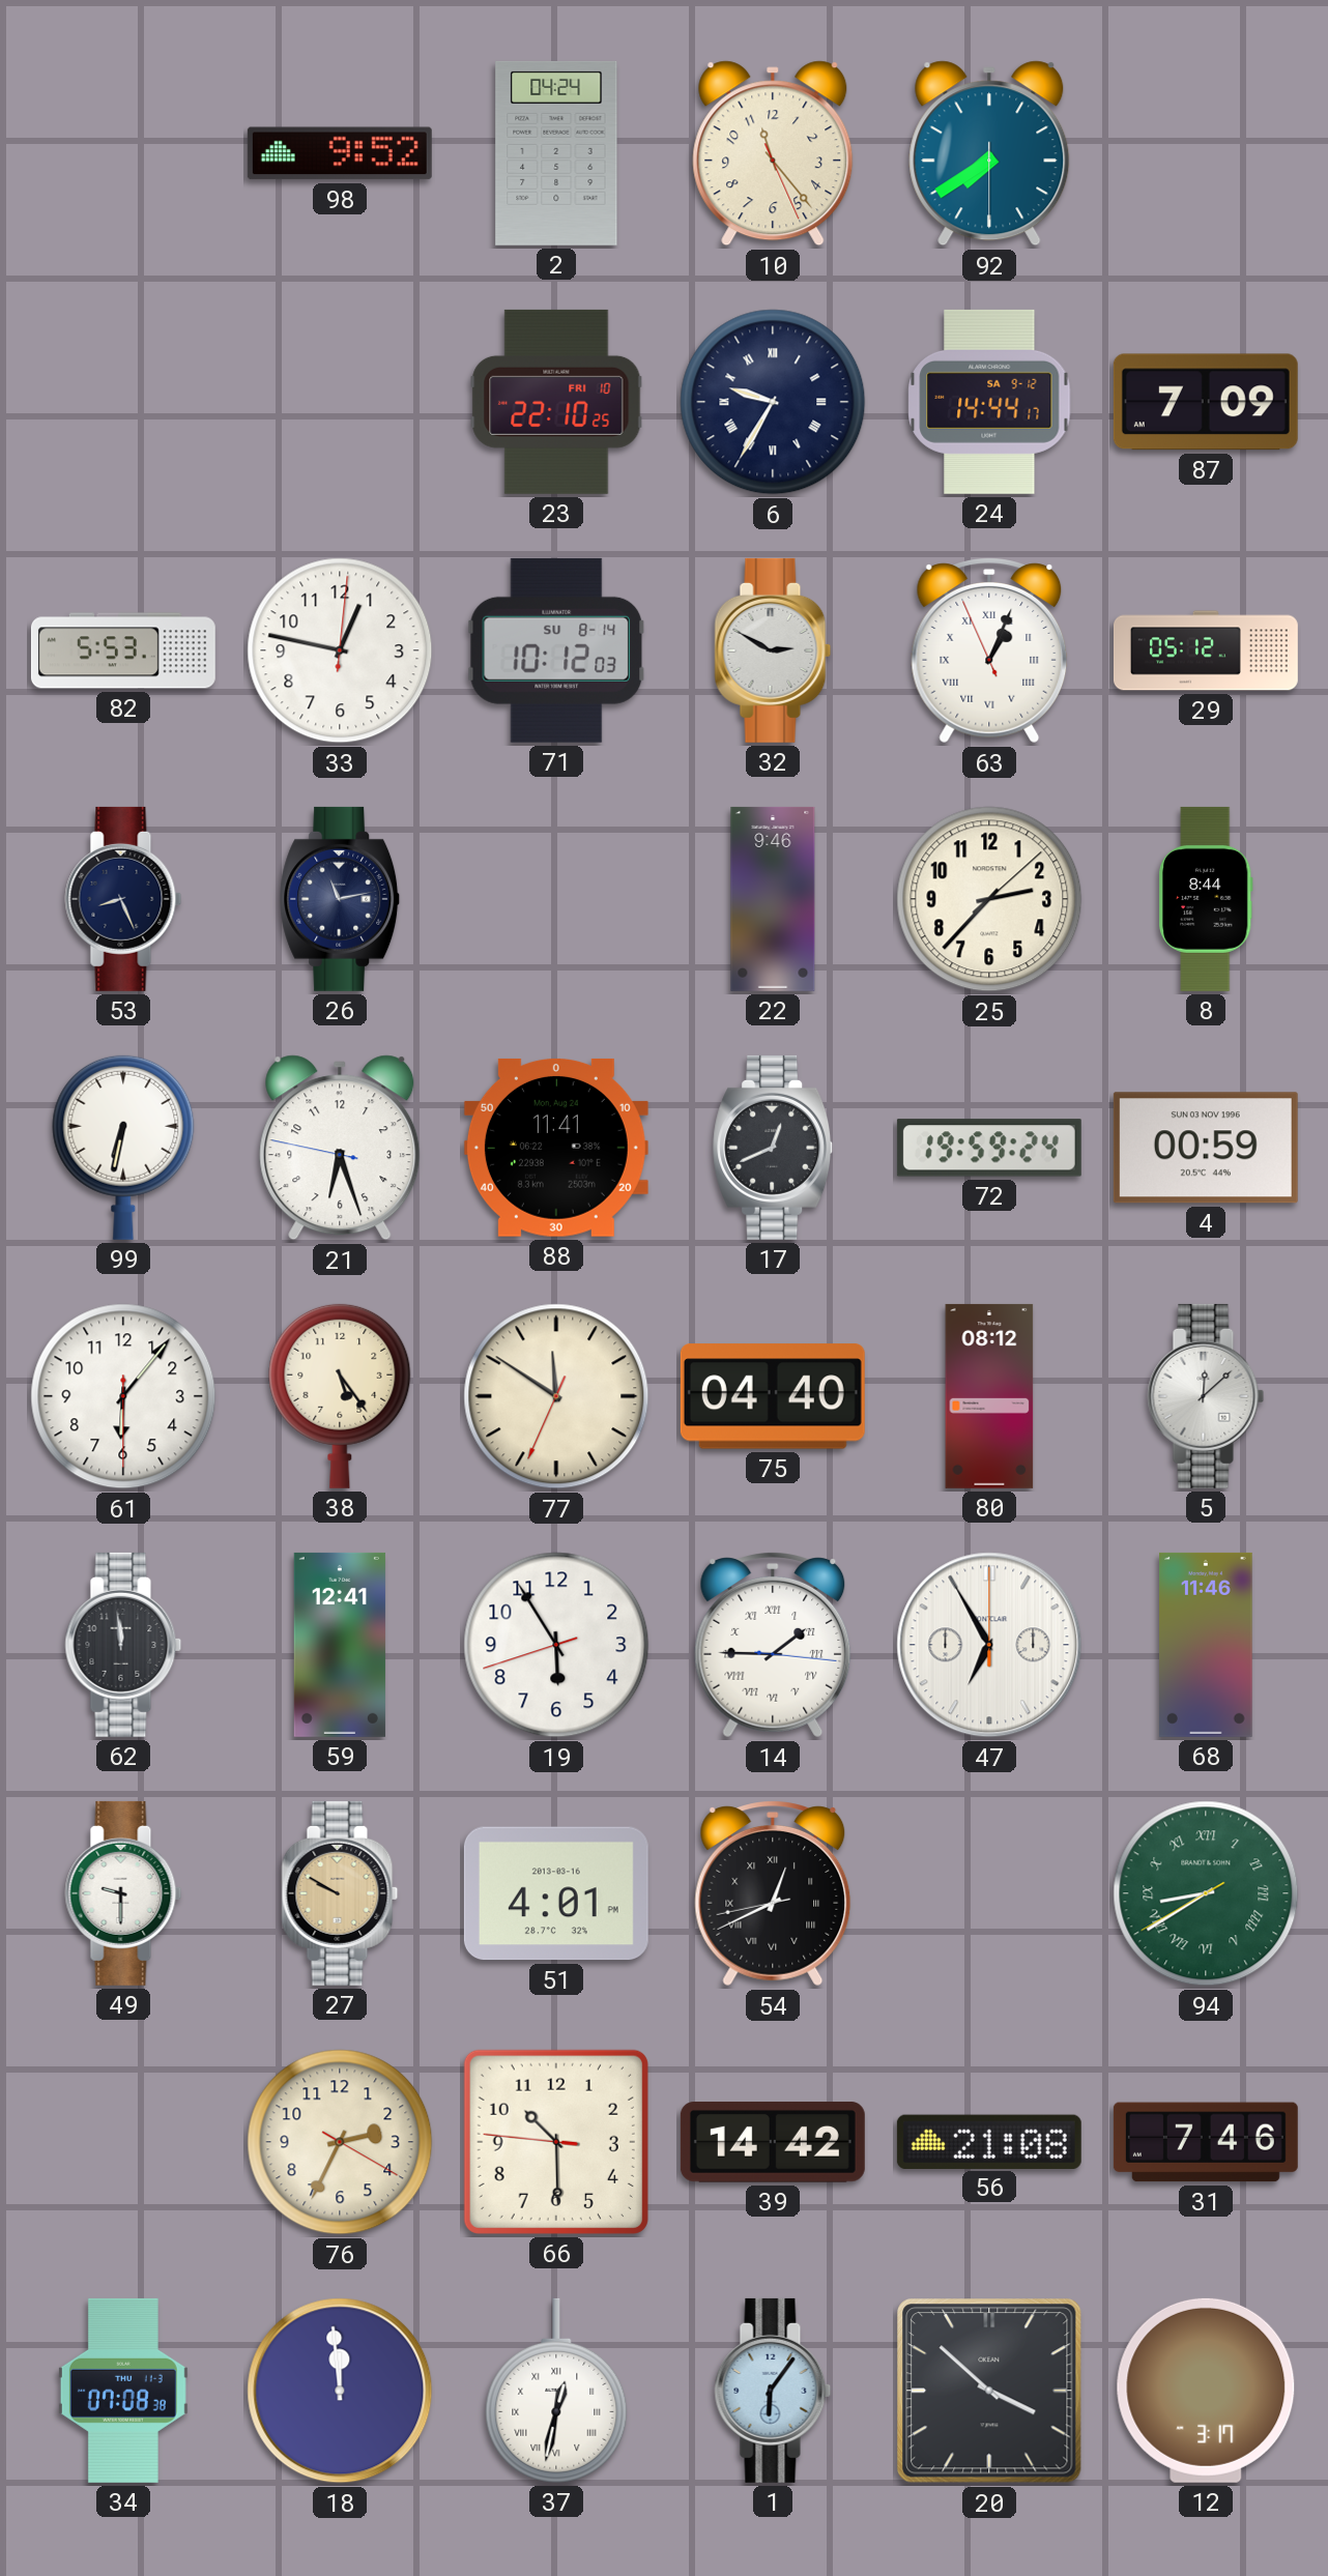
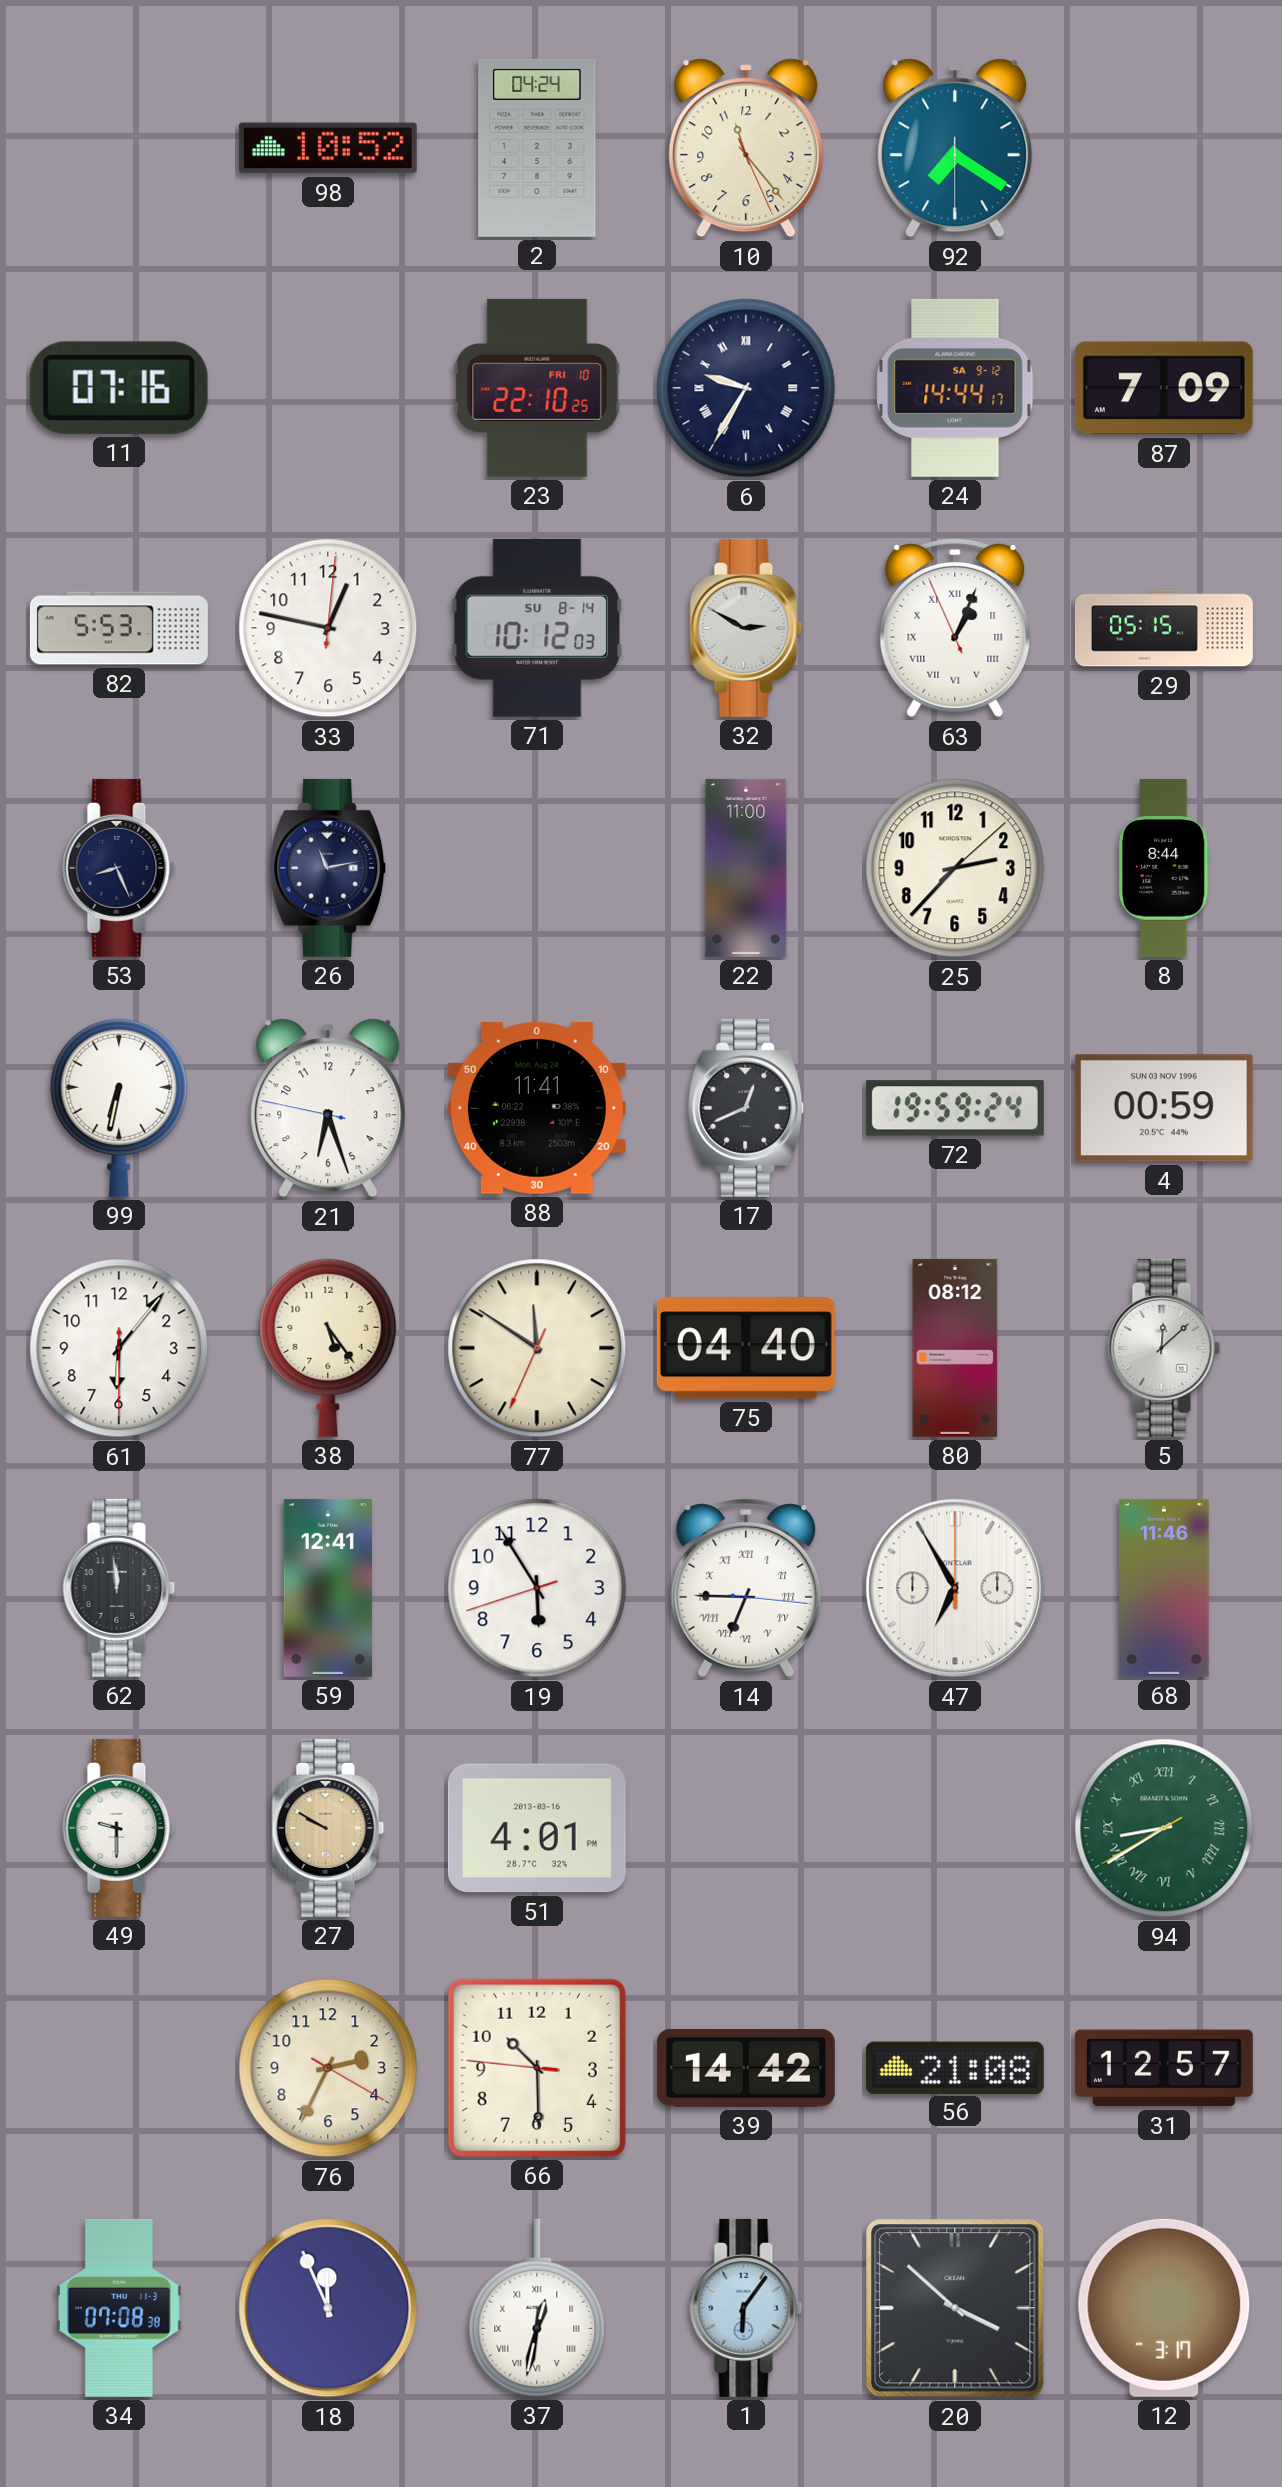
98: 9:52 -> 10:52 (328, 148)
92: 7:39 -> 7:20 (955, 148)
11: none -> 07:16 (119, 388)
29: 05:12 -> 05:15 (1164, 628)
22: 9:46 -> 11:00 (746, 868)
14: 1:45 -> 6:45 (746, 1588)
54: 12:40 -> none (773, 1893)
31: 7:46 -> 12:57 (1164, 2068)
18: 11:59 -> 11:56 (328, 2308)
